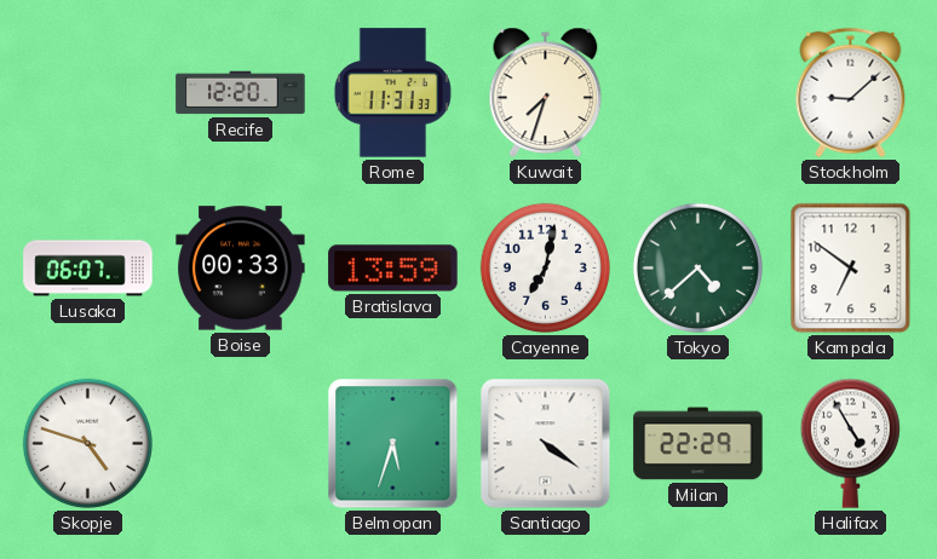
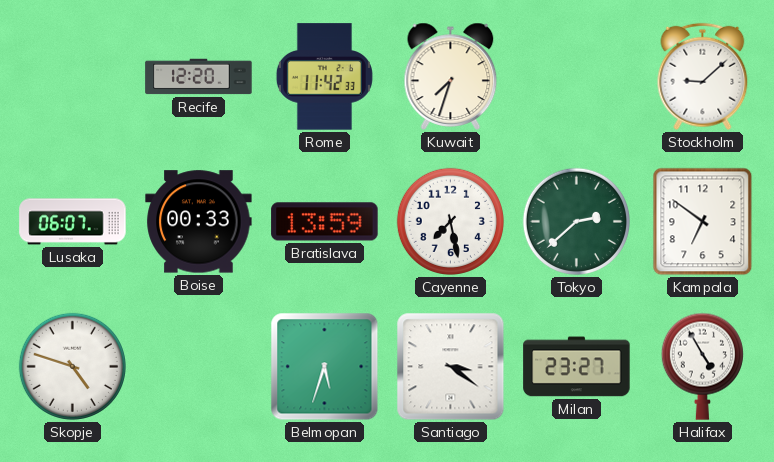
Rome: 11:31 -> 11:42 (324, 77)
Cayenne: 7:02 -> 7:28 (450, 221)
Tokyo: 4:38 -> 2:38 (576, 221)
Santiago: 4:21 -> 3:21 (451, 367)
Milan: 22:29 -> 23:27 (577, 367)
